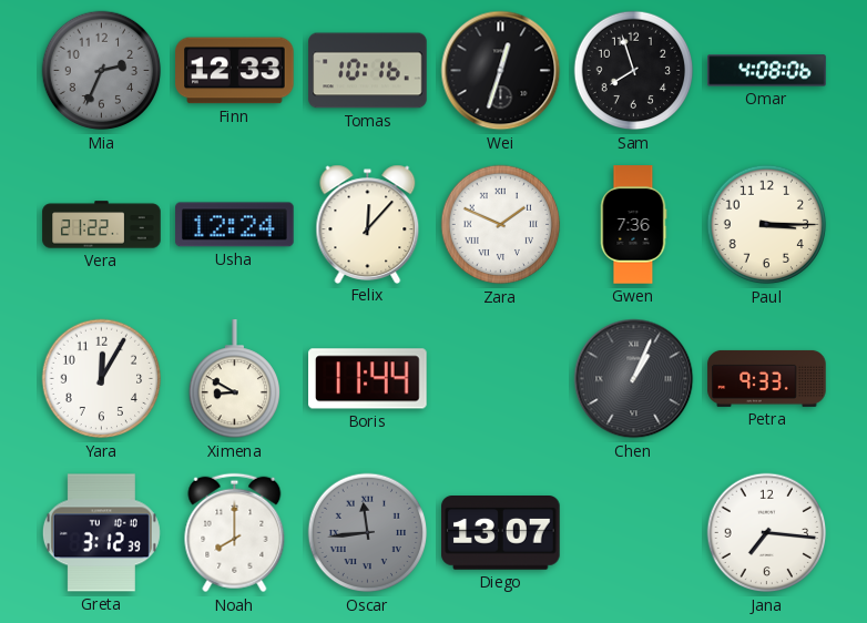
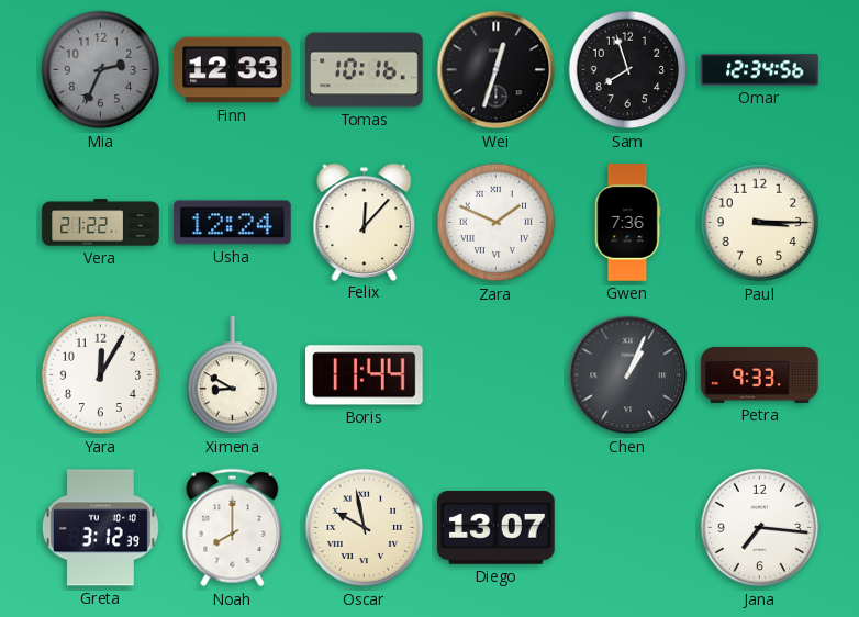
Omar: 4:08 -> 12:34 (760, 70)
Oscar: 11:44 -> 9:58 (365, 528)
Oscar dial: grey -> cream (365, 528)
